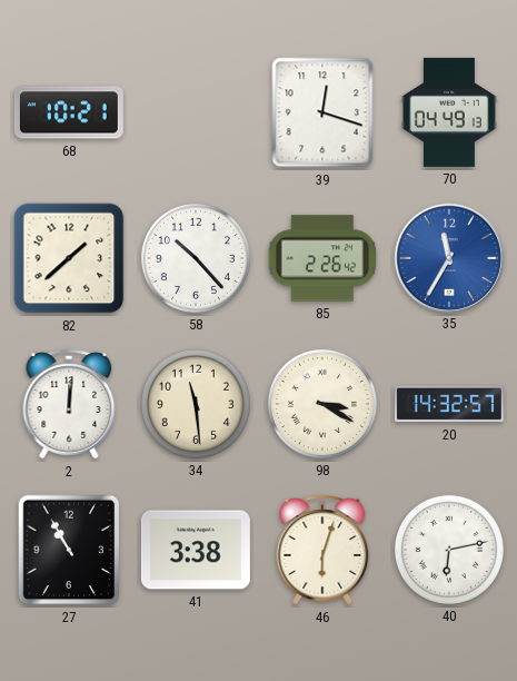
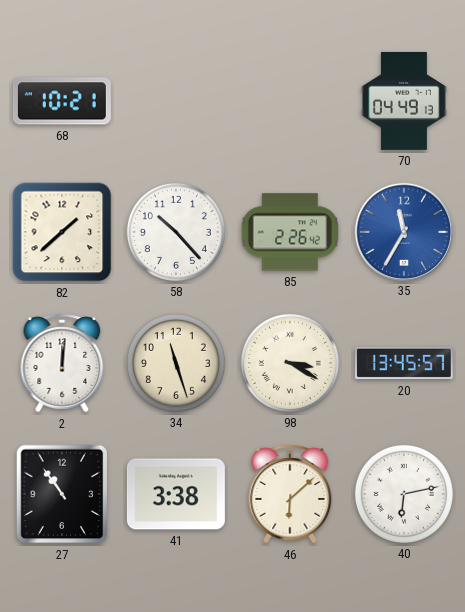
39: 12:18 -> none (322, 112)
34: 11:29 -> 11:27 (176, 363)
20: 14:32 -> 13:45 (404, 363)
27: 10:55 -> 10:54 (62, 494)
46: 6:03 -> 6:08 (290, 494)
